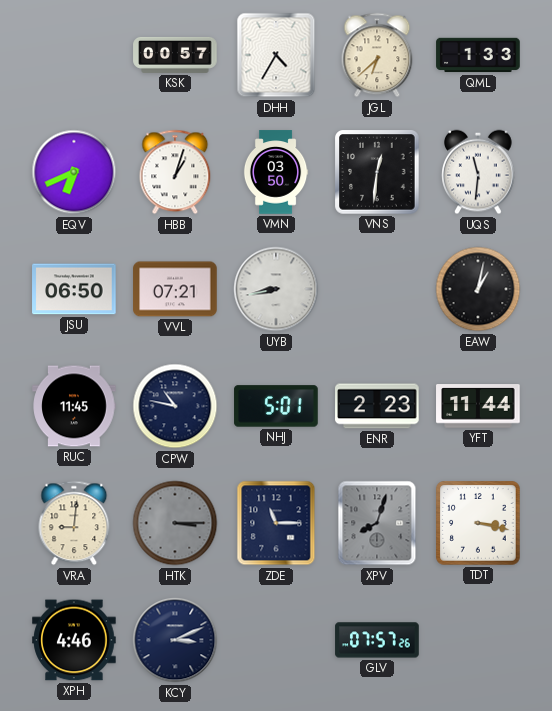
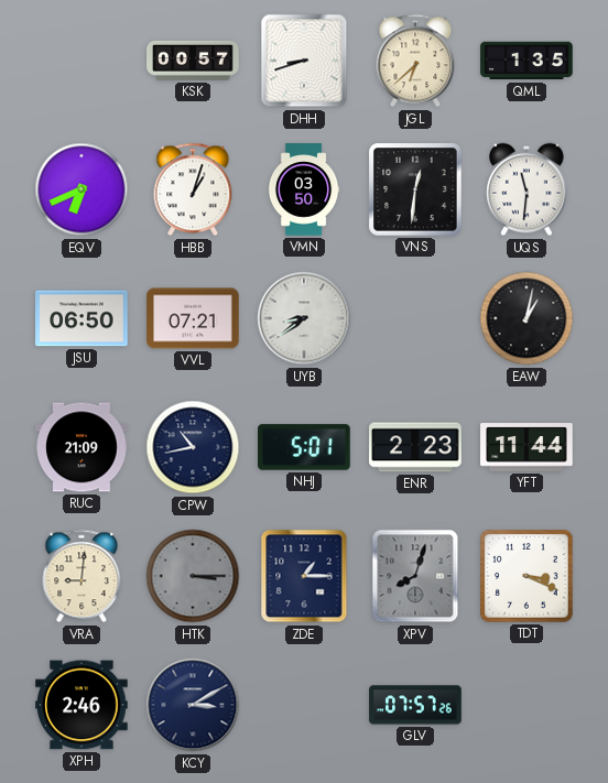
DHH: 4:35 -> 8:42 (304, 61)
QML: 1:33 -> 1:35 (526, 61)
UYB: 8:43 -> 8:39 (304, 318)
RUC: 11:45 -> 21:09 (82, 447)
CPW: 10:47 -> 10:43 (193, 447)
ZDE: 11:15 -> 1:15 (304, 576)
TDT: 3:17 -> 3:19 (526, 576)
XPH: 4:46 -> 2:46 (82, 705)
KCY: 3:11 -> 3:10 (193, 705)
